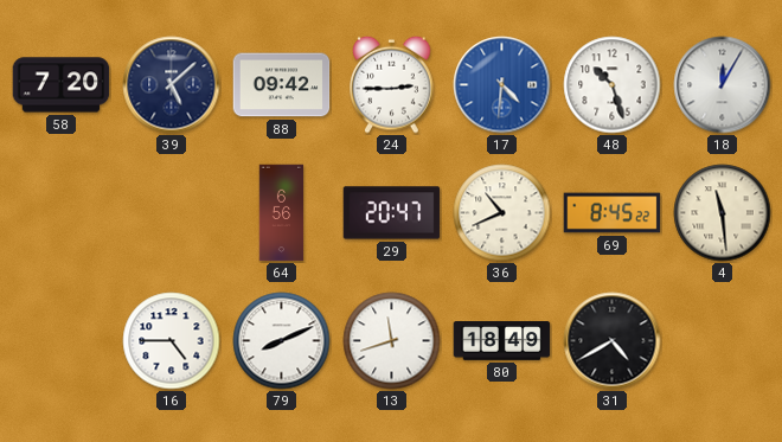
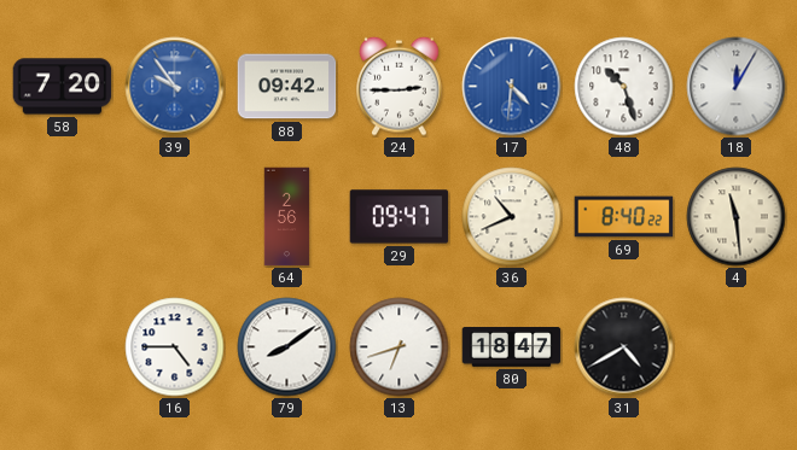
39: 5:08 -> 9:54 (175, 87)
39 dial: navy -> blue (175, 87)
64: 6:56 -> 2:56 (287, 217)
29: 20:47 -> 09:47 (400, 217)
69: 8:45 -> 8:40 (624, 217)
79: 8:11 -> 8:09 (287, 347)
13: 11:42 -> 6:42 (400, 347)
80: 18:49 -> 18:47 (512, 347)
